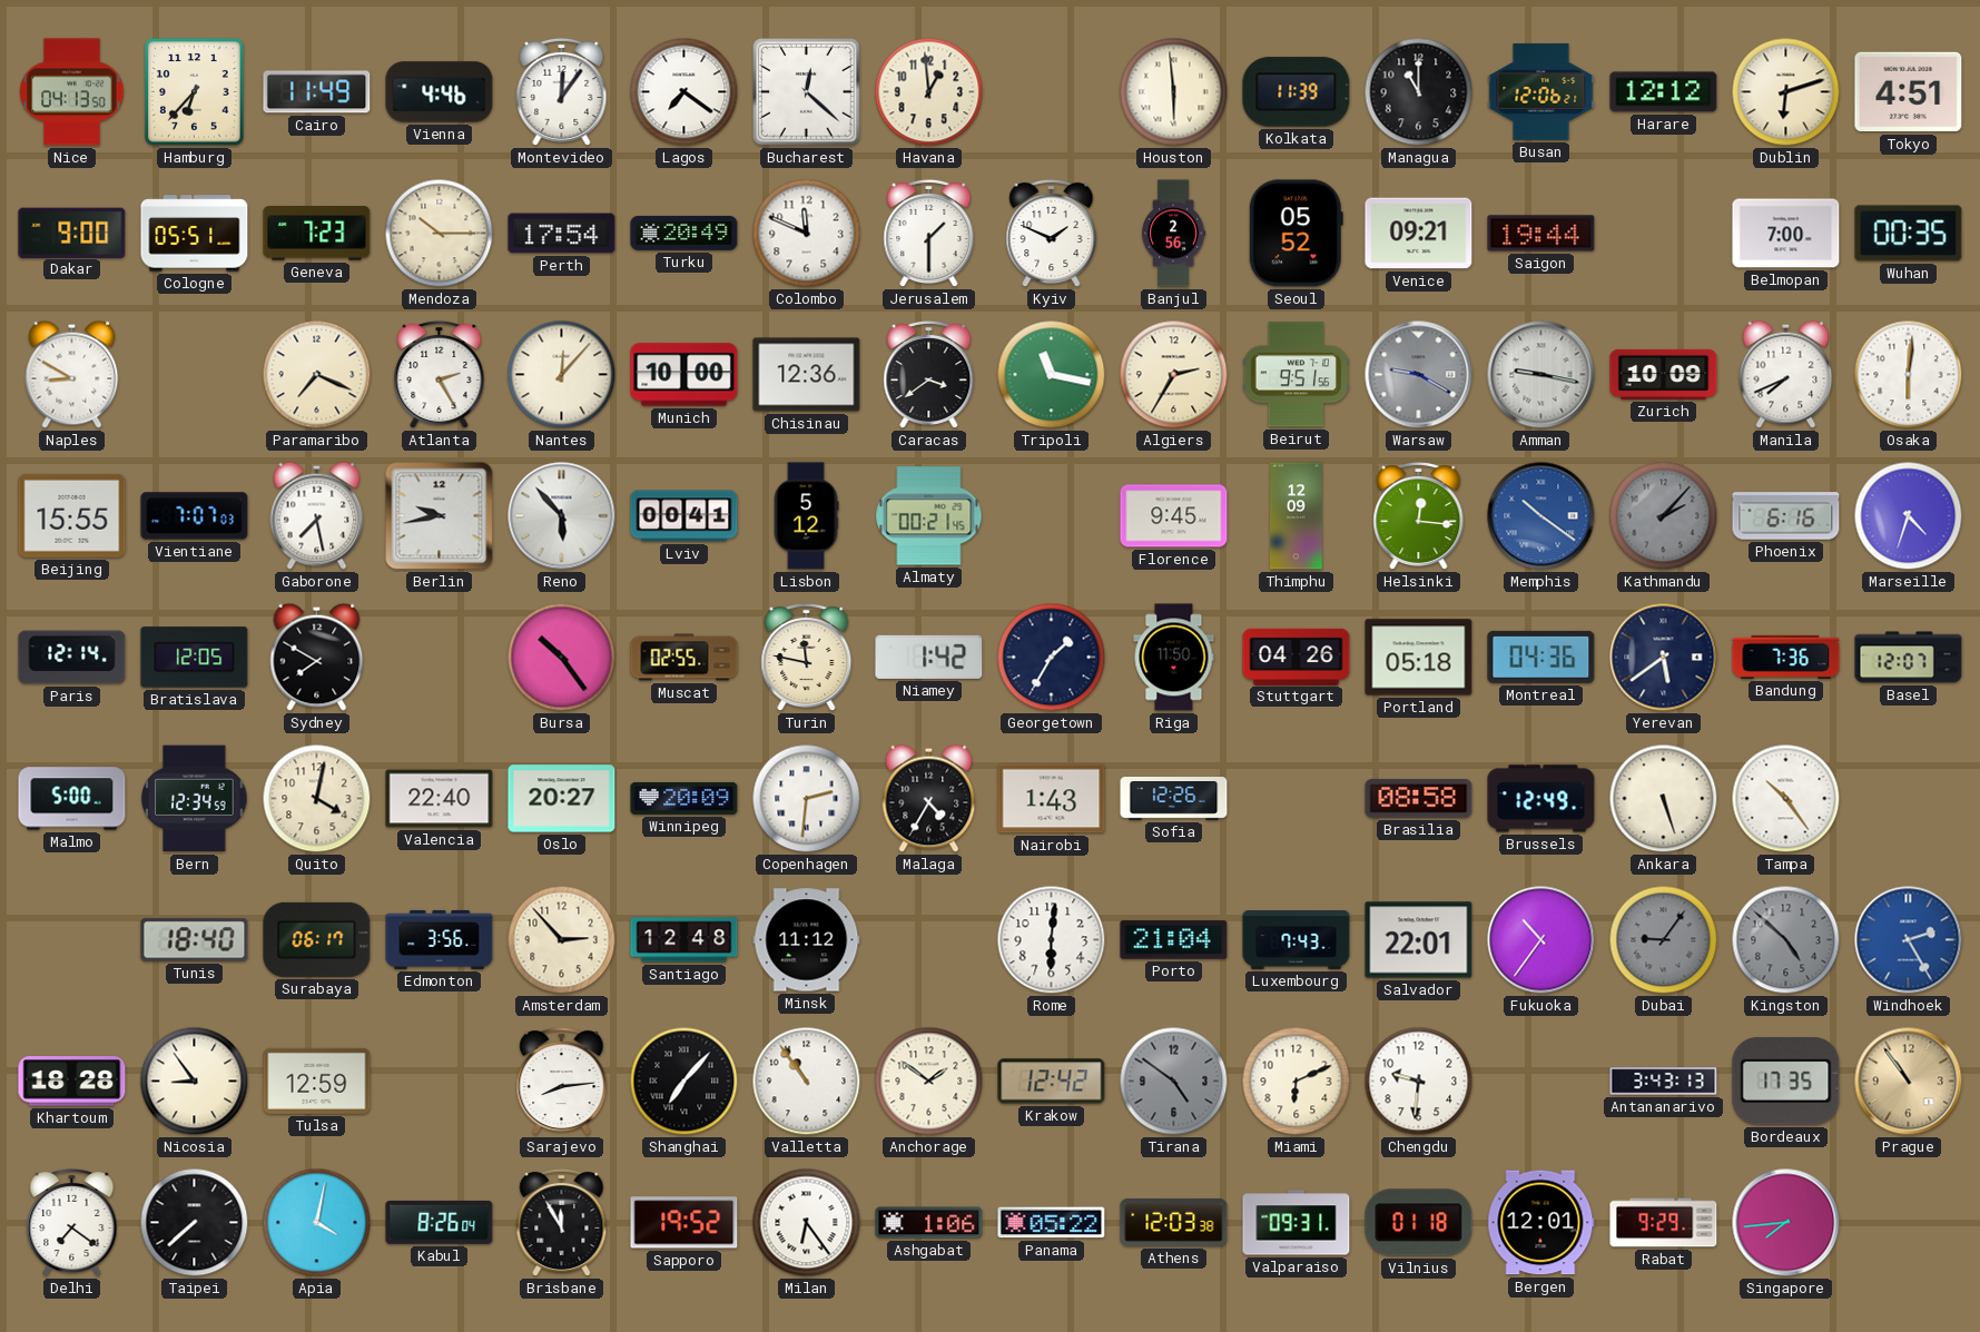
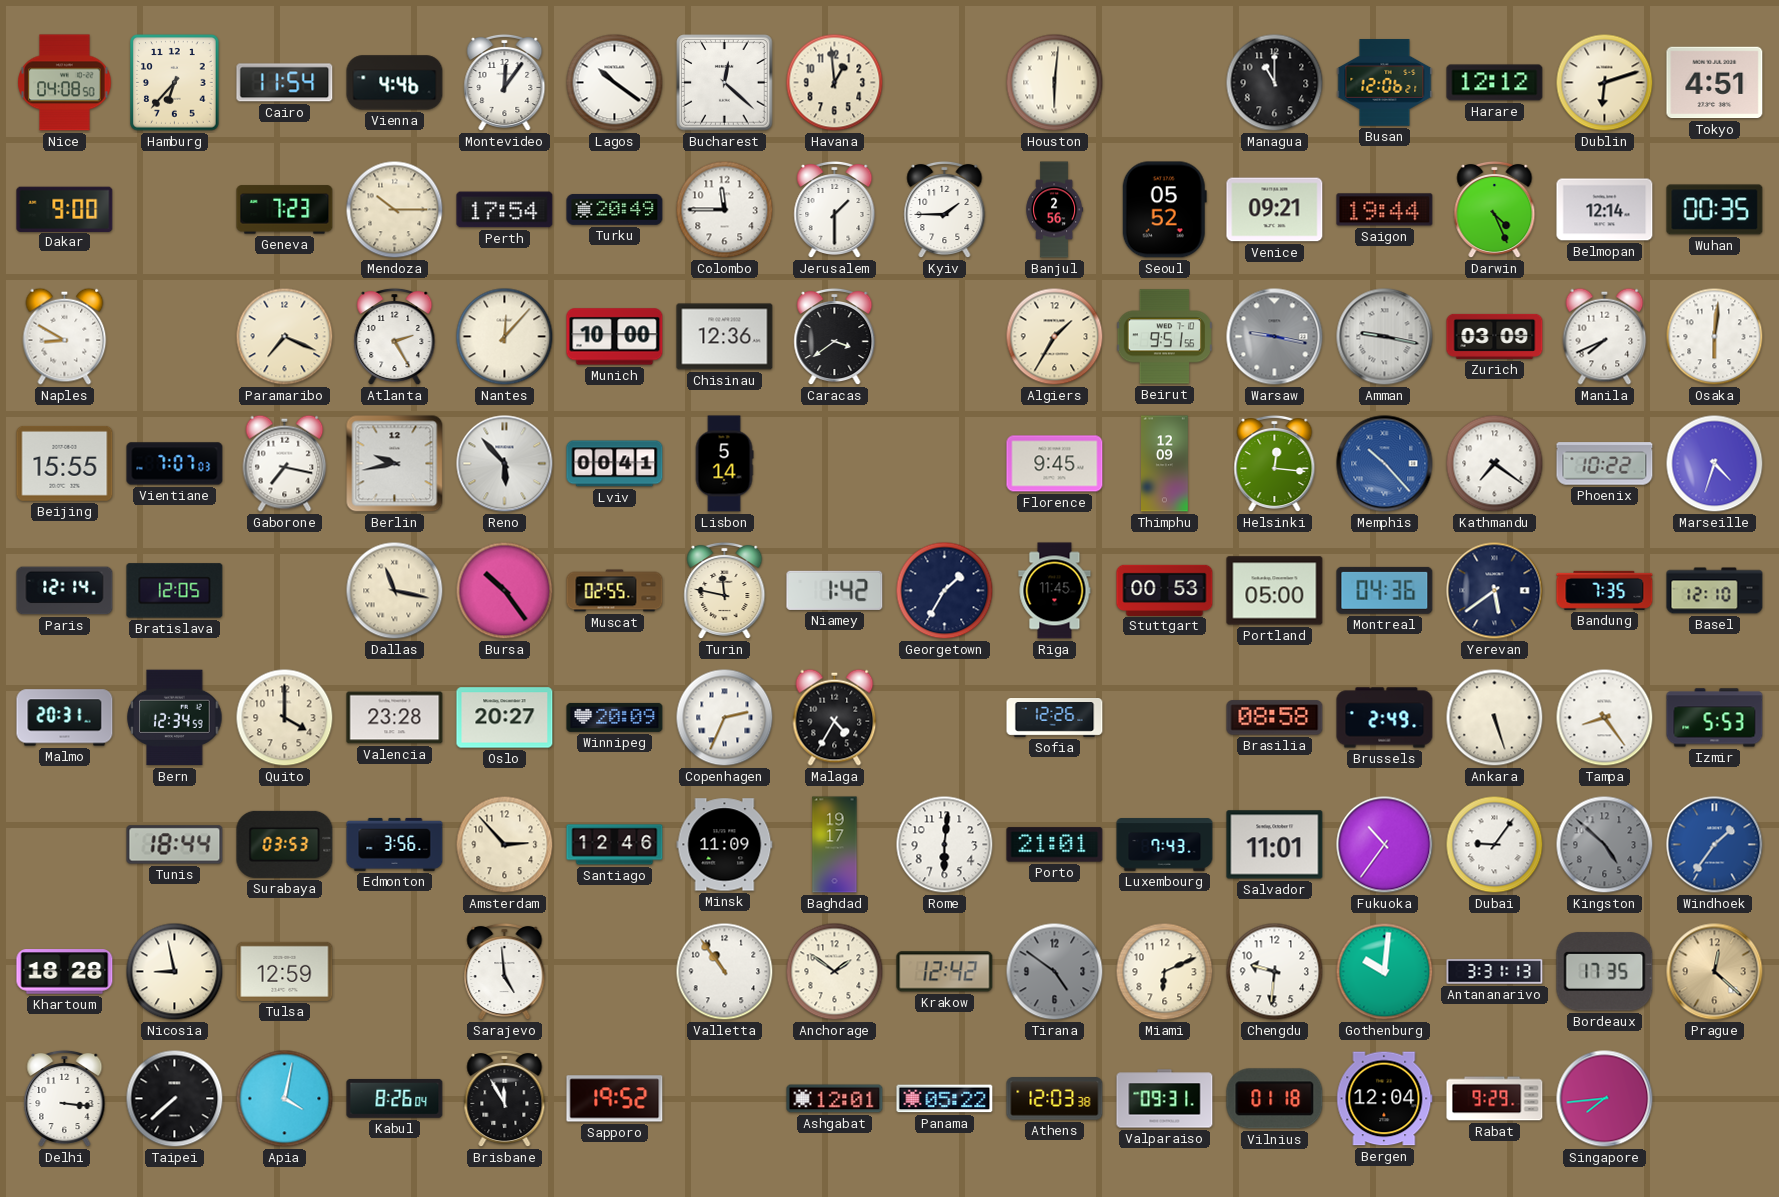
Nice: 04:13 -> 04:08 (65, 83)
Cairo: 11:49 -> 11:54 (285, 83)
Lagos: 7:21 -> 10:21 (615, 83)
Houston: 5:59 -> 6:01 (1055, 83)
Kolkata: 11:39 -> none (1297, 92)
Cologne: 05:51 -> none (195, 234)
Colombo: 11:49 -> 11:45 (725, 210)
Kyiv: 1:49 -> 1:45 (945, 210)
Darwin: none -> 4:26 (1495, 210)
Belmopan: 7:00 -> 12:14 (1605, 210)
Tripoli: 11:17 -> none (1052, 375)
Algiers: 2:35 -> 1:35 (1055, 337)
Warsaw: 9:20 -> 9:17 (1275, 337)
Zurich: 10:09 -> 03:09 (1495, 336)
Gaborone: 7:28 -> 7:17 (285, 463)
Lisbon: 5:12 -> 5:14 (724, 464)
Almaty: 00:21 -> none (929, 516)
Memphis: 10:21 -> 10:23 (1385, 464)
Kathmandu: 2:07 -> 7:21 (1495, 464)
Kathmandu dial: grey -> white (1495, 464)
Phoenix: 6:16 -> 10:22 (1605, 464)
Sydney: 7:50 -> none (317, 657)
Dallas: none -> 11:17 (395, 591)
Riga: 11:50 -> 11:45 (1055, 591)
Stuttgart: 04:26 -> 00:53 (1165, 590)
Portland: 05:18 -> 05:00 (1275, 591)
Bandung: 7:36 -> 7:35 (1605, 590)
Basel: 12:07 -> 12:10 (1715, 591)
Malmo: 5:00 -> 20:31 (65, 718)
Quito: 4:02 -> 4:00 (285, 718)
Valencia: 22:40 -> 23:28 (395, 718)
Copenhagen: 2:31 -> 2:34 (725, 718)
Nairobi: 1:43 -> none (1052, 799)
Brussels: 12:49 -> 2:49 (1385, 718)
Tampa: 10:24 -> 8:24 (1605, 718)
Izmir: none -> 5:53 (1715, 718)
Tunis: 18:40 -> 18:44 (175, 845)
Surabaya: 06:17 -> 03:53 (285, 844)
Santiago: 12:48 -> 12:46 (615, 845)
Minsk: 11:12 -> 11:09 (725, 845)
Baghdad: none -> 19:17 (835, 845)
Porto: 21:04 -> 21:01 (1055, 845)
Salvador: 22:01 -> 11:01 (1275, 845)
Dubai dial: grey -> white (1495, 845)
Windhoek: 2:25 -> 1:36 (1715, 845)
Nicosia: 8:54 -> 8:58 (175, 972)
Sarajevo: 8:14 -> 4:59 (505, 972)
Shanghai: 7:07 -> none (684, 1082)
Gothenburg: none -> 10:01 (1385, 972)
Antananarivo: 3:43 -> 3:31 (1495, 972)
Prague: 10:54 -> 12:22 (1715, 972)
Delhi: 7:21 -> 3:16 (65, 1099)
Milan: 6:24 -> none (807, 1223)
Ashgabat: 1:06 -> 12:01 (835, 1099)
Bergen: 12:01 -> 12:04 (1385, 1099)
